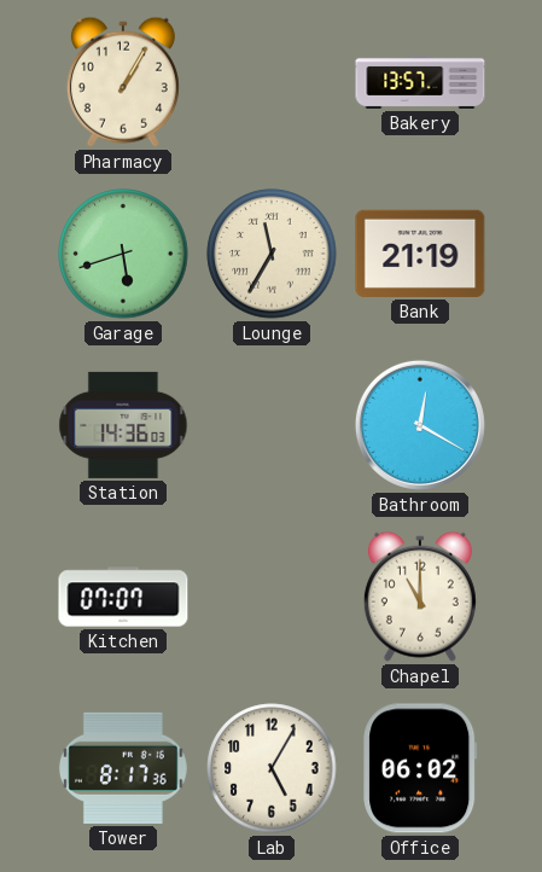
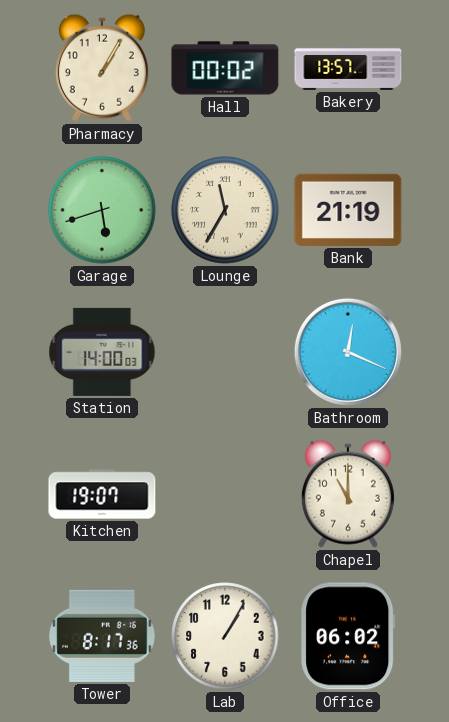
Hall: none -> 00:02 (225, 68)
Station: 14:36 -> 14:00 (102, 352)
Bathroom: 12:20 -> 12:19 (348, 352)
Kitchen: 07:07 -> 19:07 (102, 494)
Lab: 5:05 -> 1:05 (225, 636)
